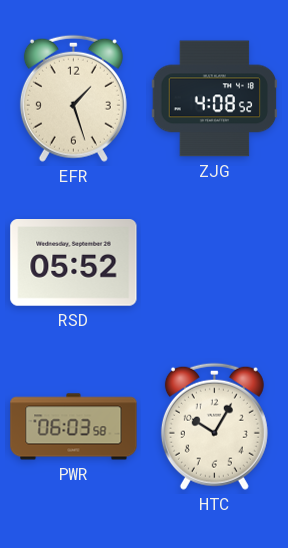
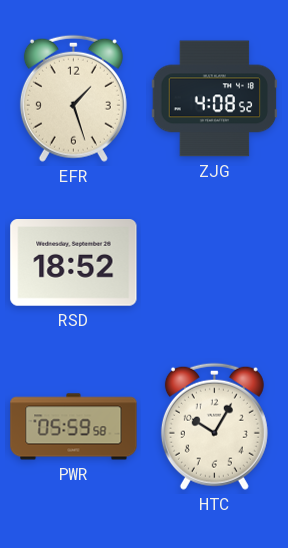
RSD: 05:52 -> 18:52 (74, 263)
PWR: 06:03 -> 05:59 (74, 427)
